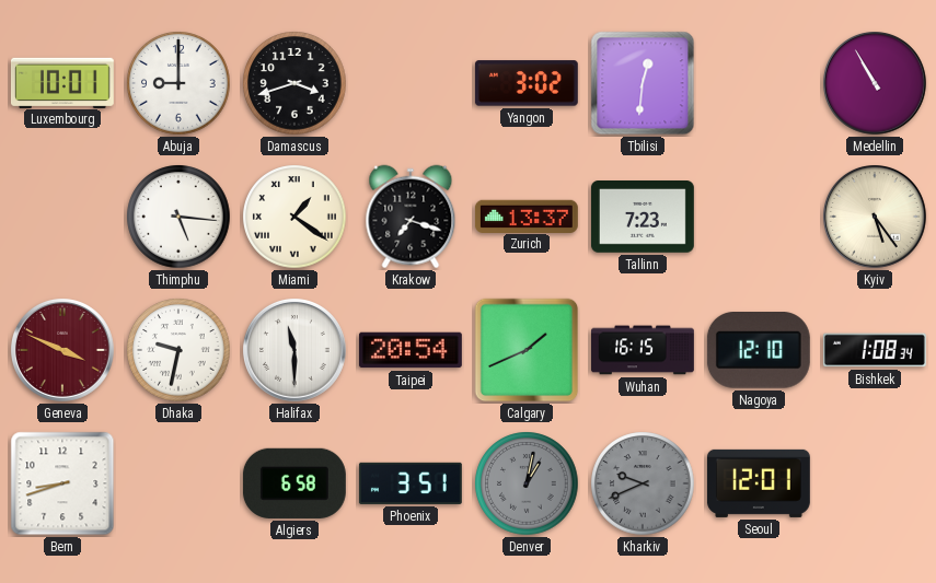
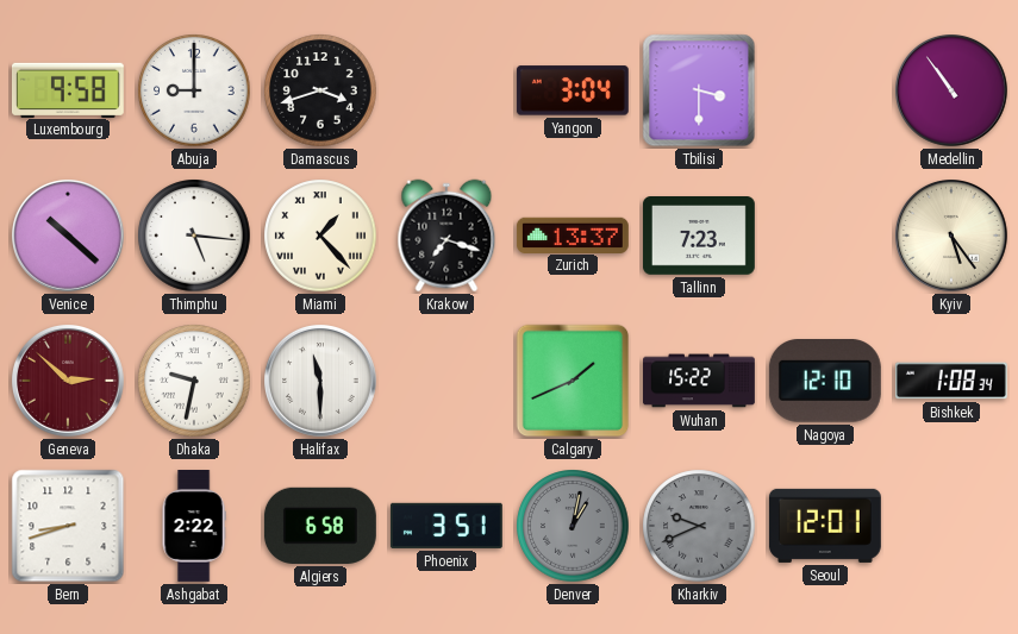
Luxembourg: 10:01 -> 9:58 (68, 89)
Yangon: 3:02 -> 3:04 (573, 90)
Tbilisi: 12:31 -> 3:30 (699, 90)
Medellin: 10:55 -> 10:54 (953, 92)
Venice: none -> 10:22 (69, 237)
Miami: 1:21 -> 1:23 (320, 236)
Geneva: 3:49 -> 2:52 (69, 382)
Taipei: 20:54 -> none (411, 350)
Wuhan: 16:15 -> 15:22 (700, 381)
Ashgabat: none -> 2:22 (194, 527)
